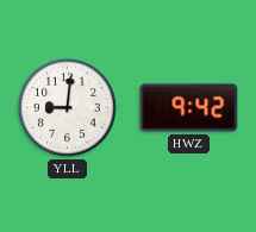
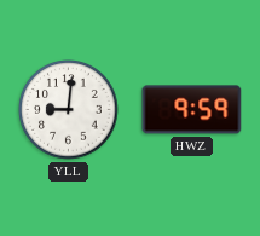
HWZ: 9:42 -> 9:59 (192, 110)
